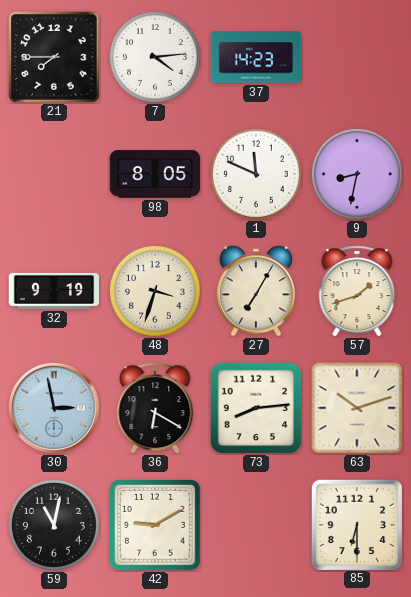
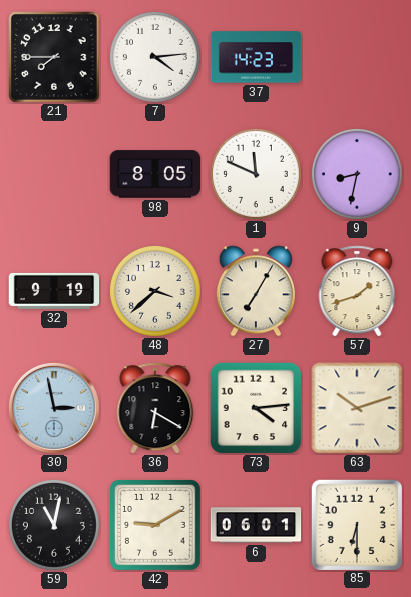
48: 3:33 -> 3:38 (155, 291)
73: 8:14 -> 4:14 (256, 408)
6: none -> 06:01 (256, 525)
